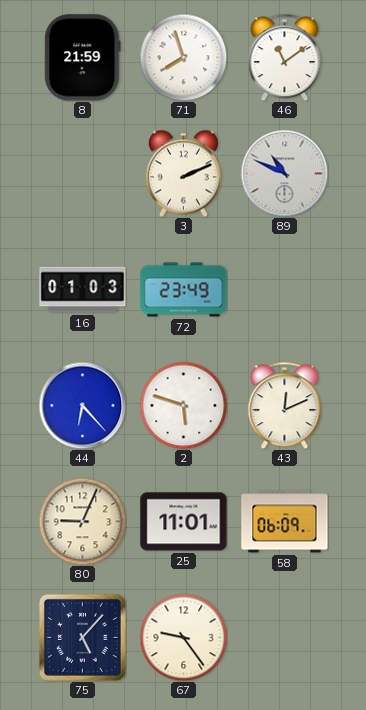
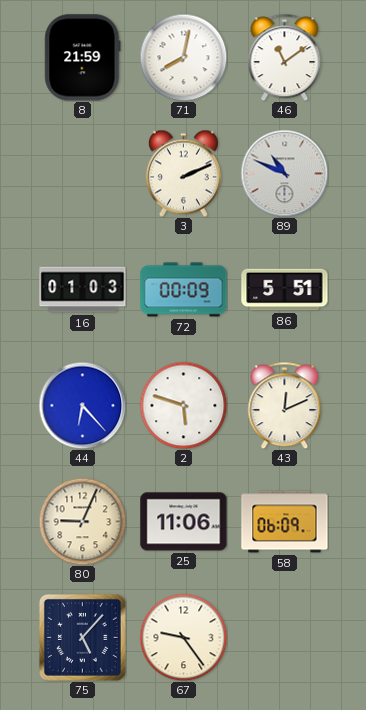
71: 7:57 -> 8:02 (183, 57)
72: 23:49 -> 00:09 (184, 290)
86: none -> 5:51 (285, 290)
25: 11:01 -> 11:06 (184, 522)
